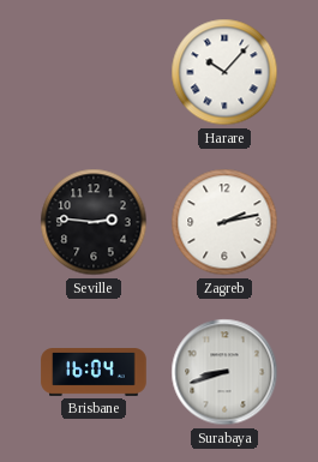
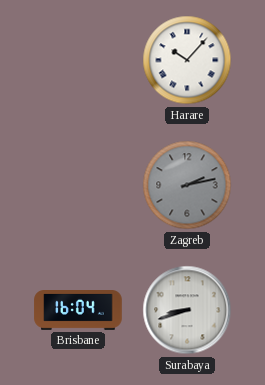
Seville: 2:46 -> none (94, 222)
Zagreb dial: white -> grey (187, 185)
